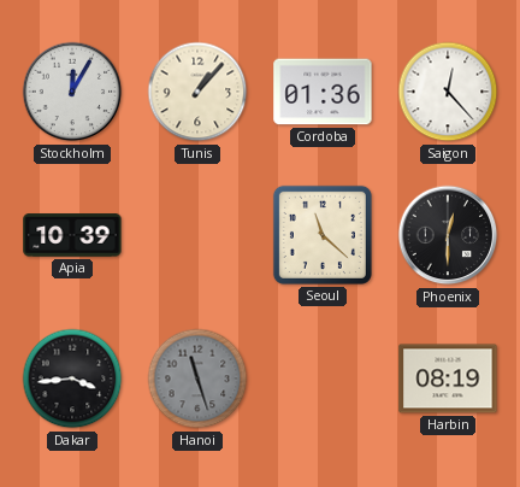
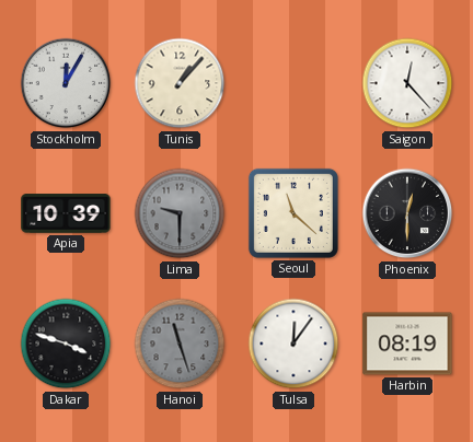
Cordoba: 01:36 -> none (323, 92)
Lima: none -> 9:30 (180, 213)
Dakar: 3:44 -> 3:48 (66, 344)
Tulsa: none -> 12:06 (293, 344)
